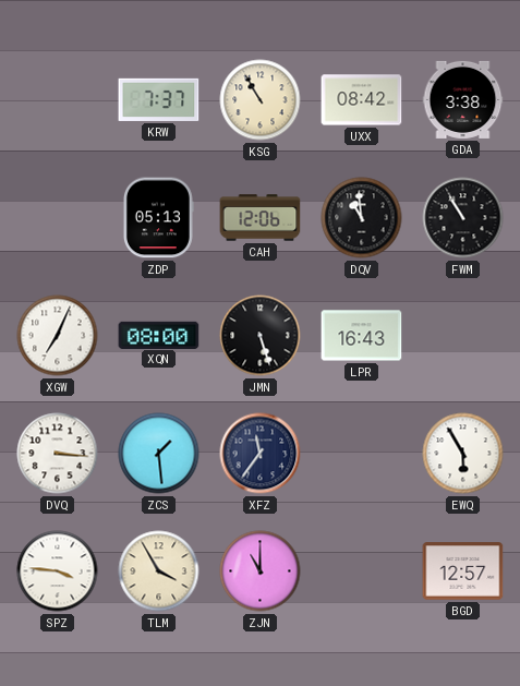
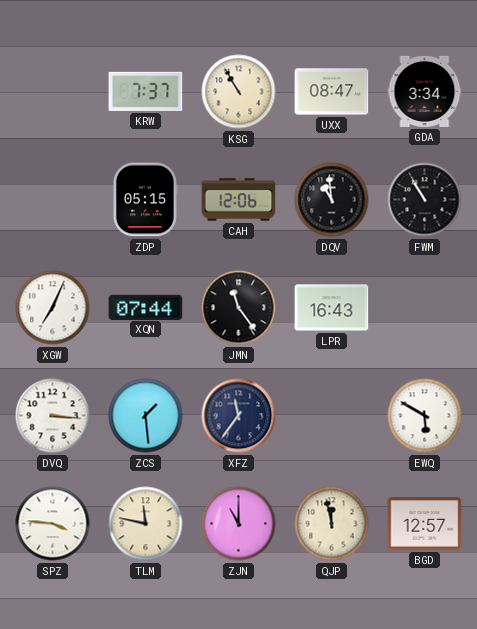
UXX: 08:42 -> 08:47 (332, 92)
GDA: 3:38 -> 3:34 (425, 91)
ZDP: 05:13 -> 05:15 (145, 200)
XQN: 08:00 -> 07:44 (146, 307)
JMN: 5:27 -> 11:24 (239, 308)
EWQ: 5:55 -> 5:50 (425, 416)
TLM: 3:55 -> 11:47 (146, 524)
QJP: none -> 11:58 (332, 524)
